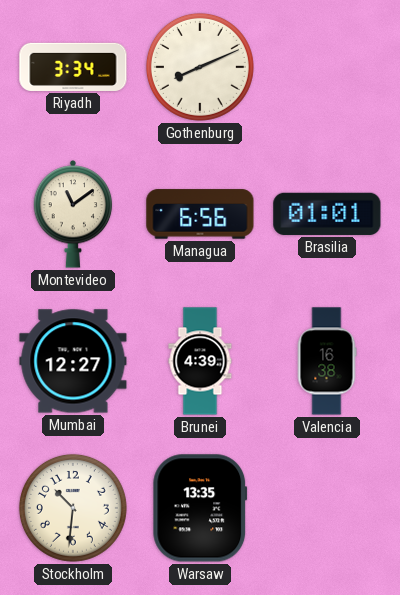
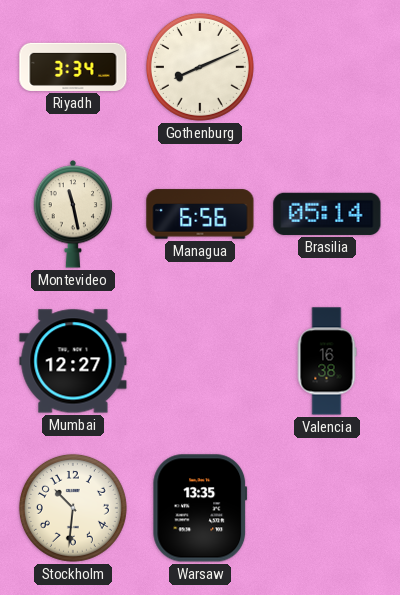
Montevideo: 11:09 -> 11:28 (73, 214)
Brasilia: 01:01 -> 05:14 (327, 214)
Brunei: 4:39 -> none (200, 361)
